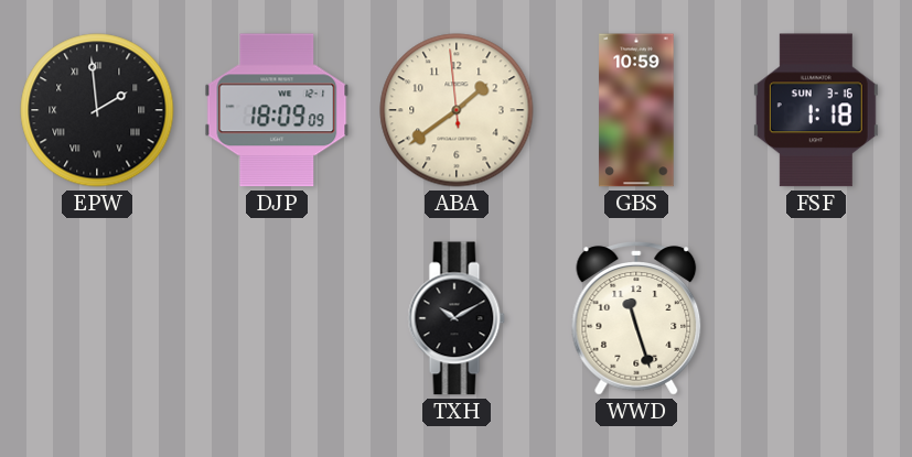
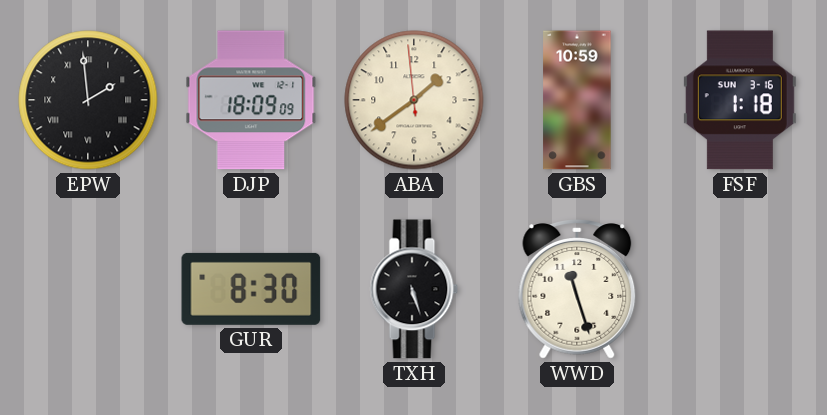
GUR: none -> 8:30 (251, 289)
TXH: 10:10 -> 5:27 (414, 289)
